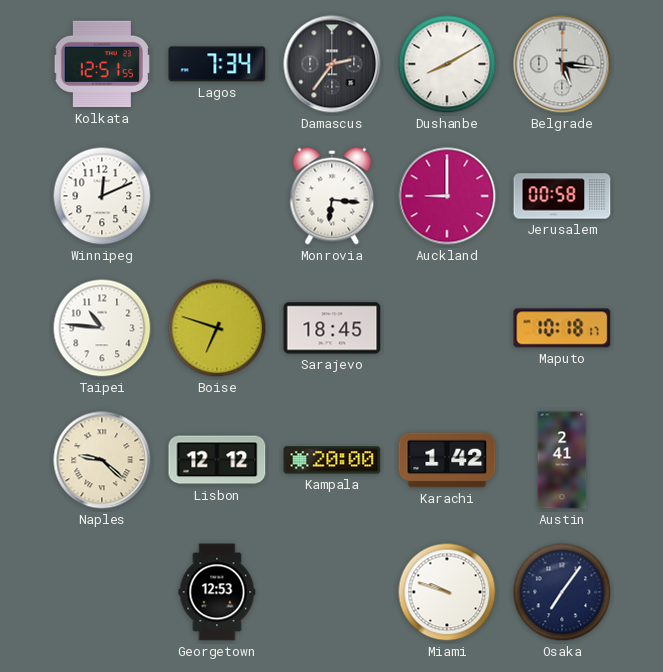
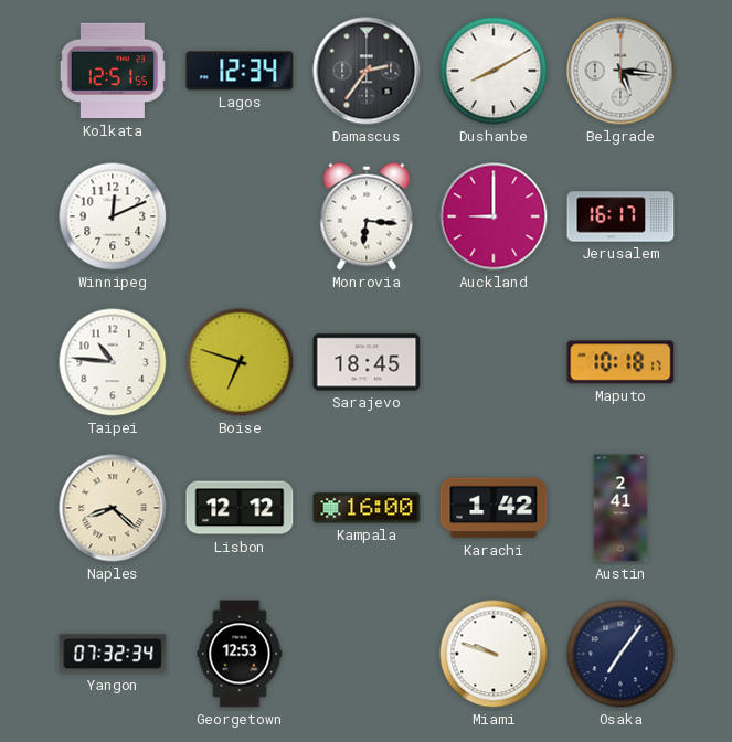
Lagos: 7:34 -> 12:34 (240, 71)
Jerusalem: 00:58 -> 16:17 (620, 216)
Naples: 9:22 -> 8:22 (113, 508)
Kampala: 20:00 -> 16:00 (367, 508)
Yangon: none -> 07:32 (113, 654)
